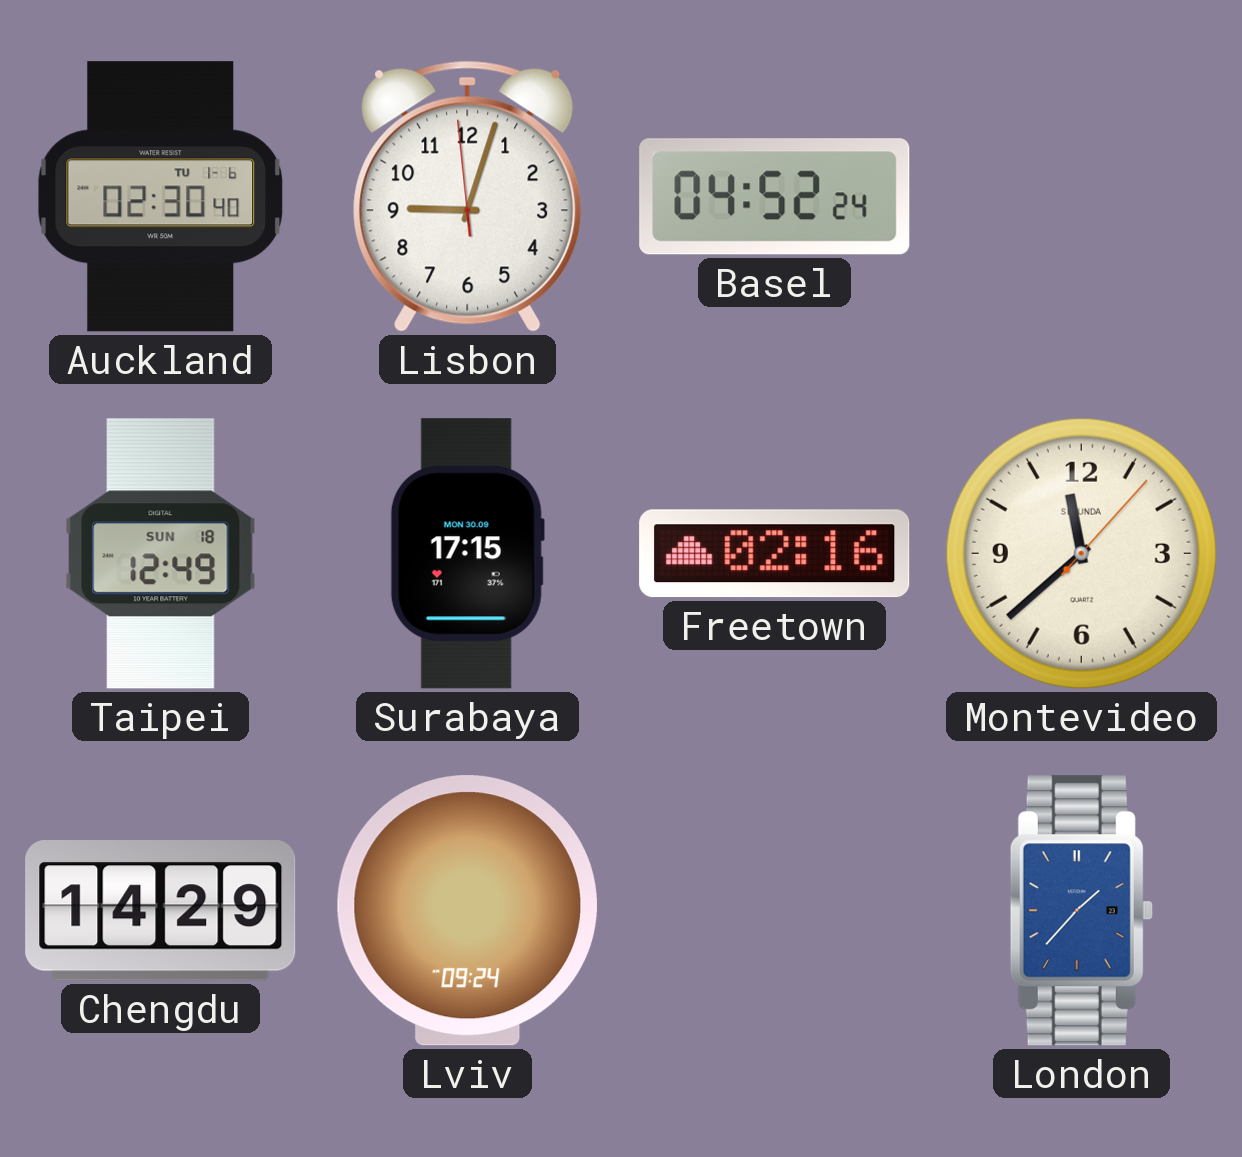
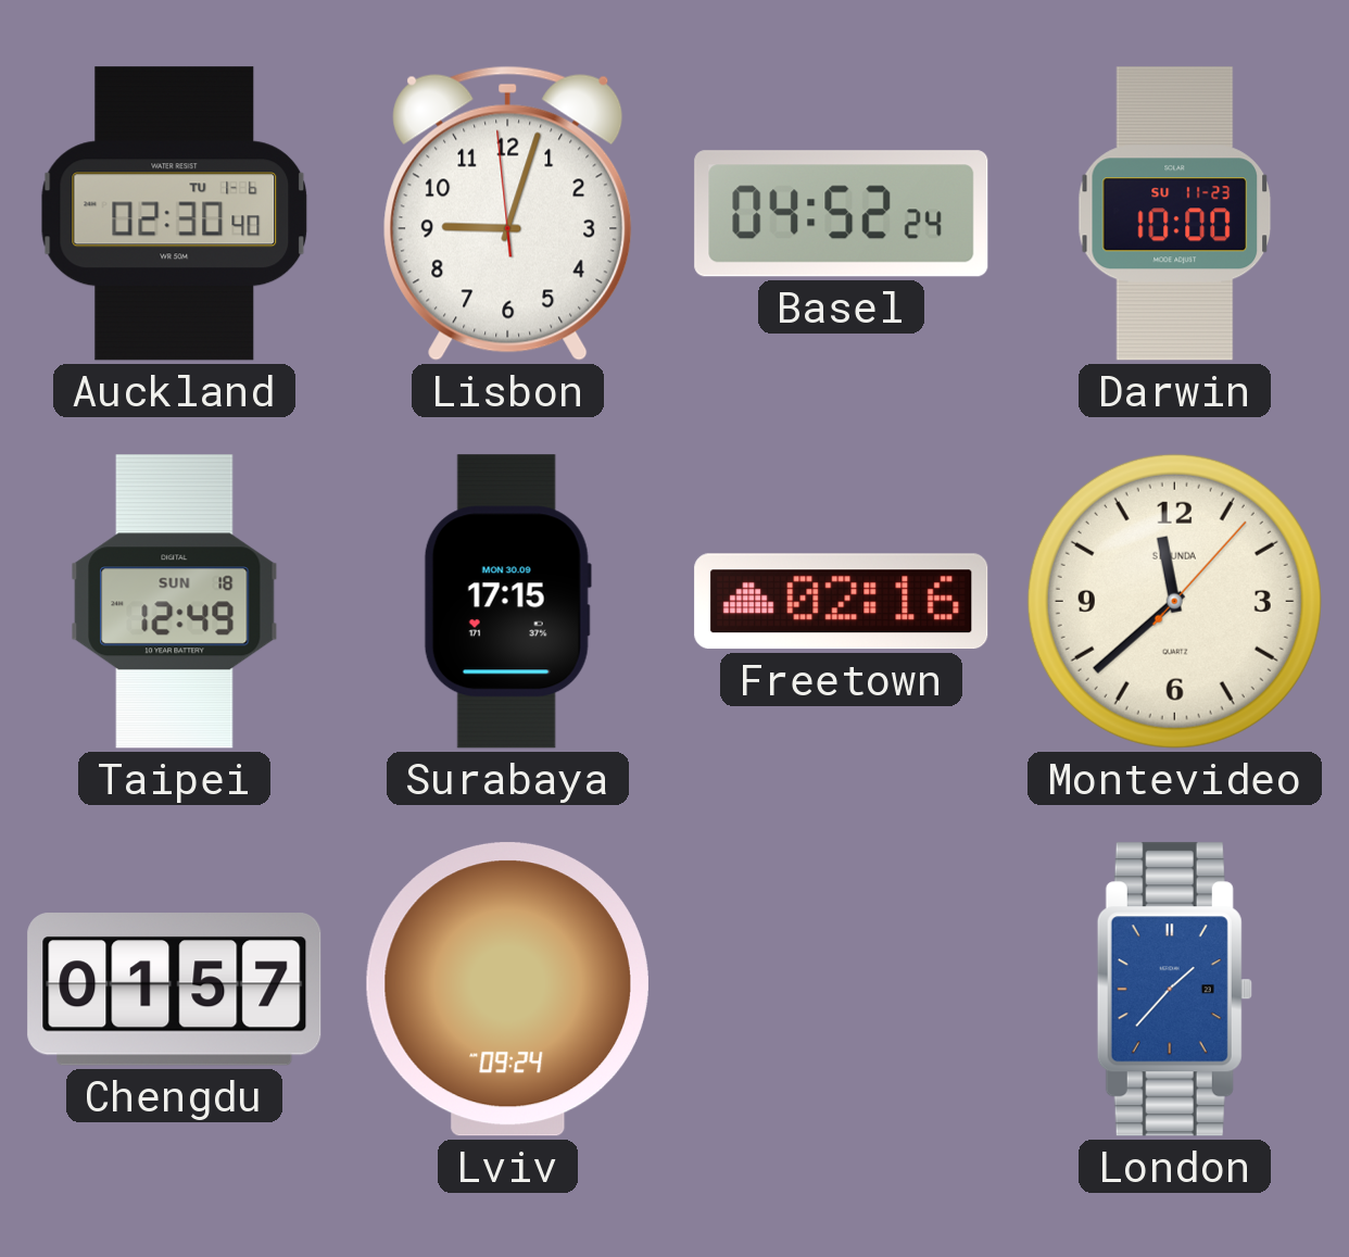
Darwin: none -> 10:00 (1175, 214)
Chengdu: 14:29 -> 01:57 (175, 990)
